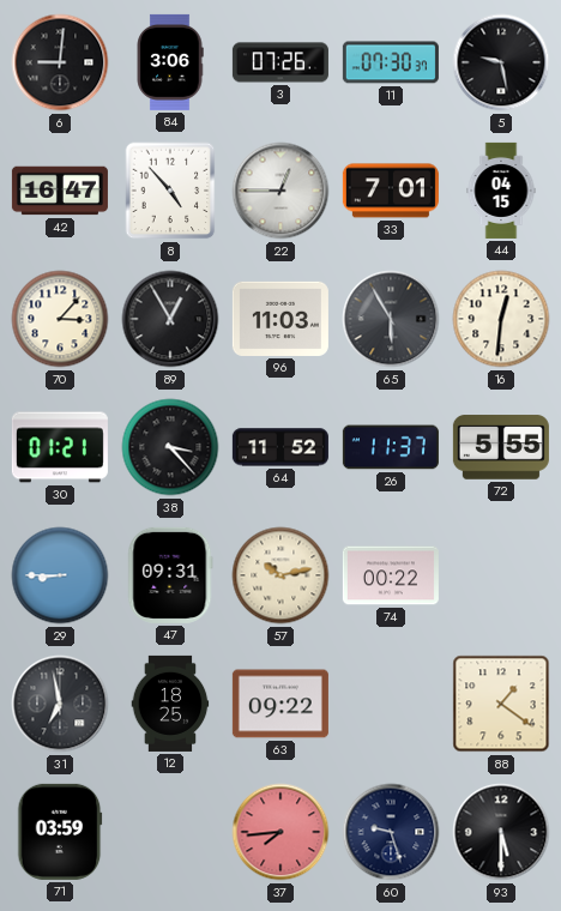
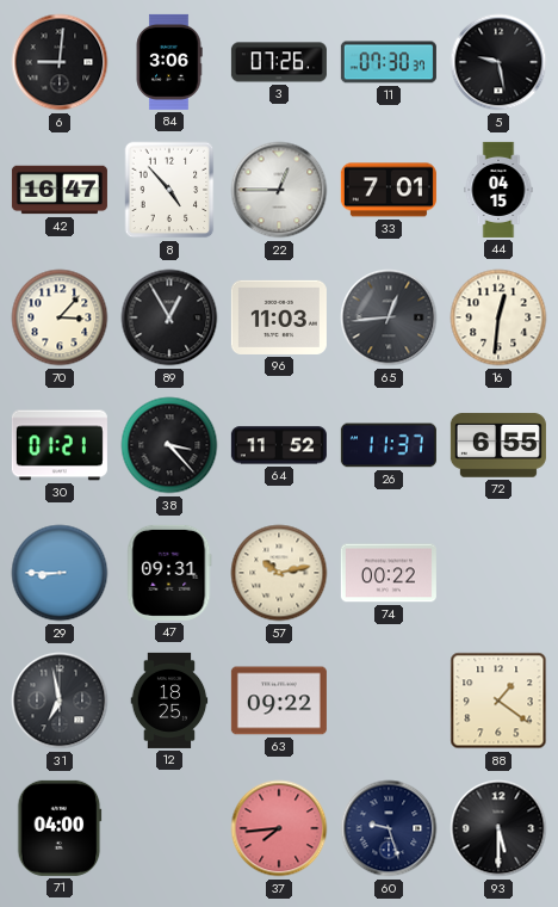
65: 5:55 -> 12:44 (389, 317)
72: 5:55 -> 6:55 (498, 445)
71: 03:59 -> 04:00 (60, 828)
